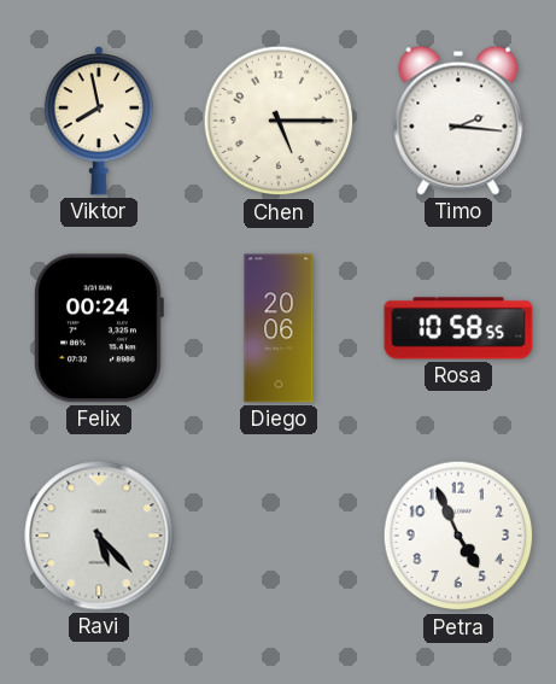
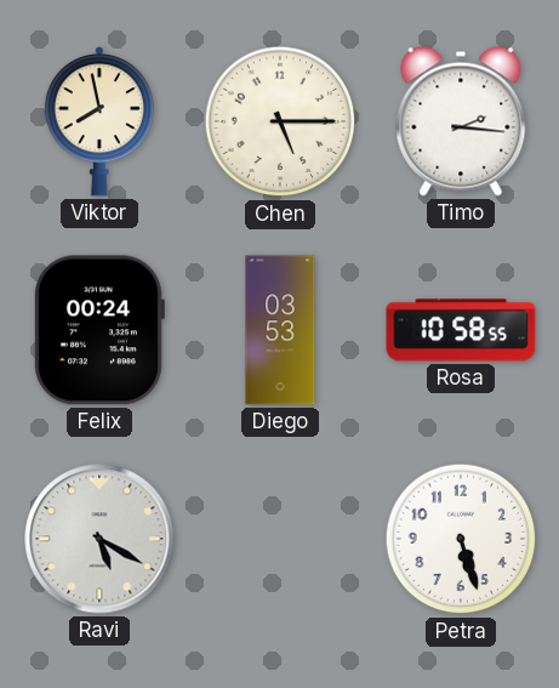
Diego: 20:06 -> 03:53 (280, 330)
Ravi: 5:23 -> 5:20 (99, 539)
Petra: 4:56 -> 5:27 (461, 539)
